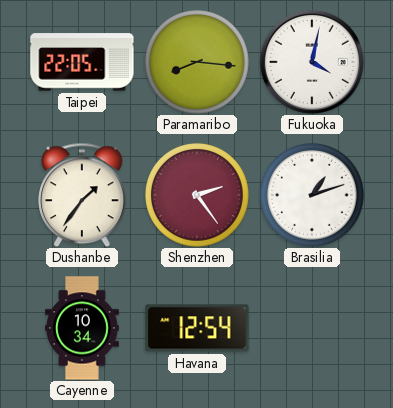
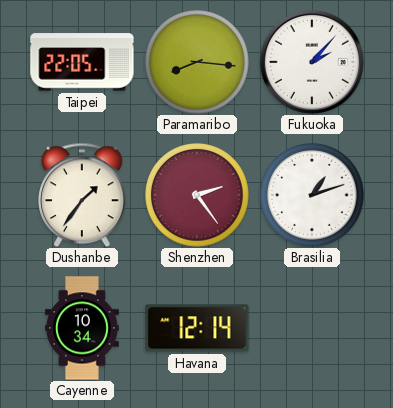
Fukuoka: 4:02 -> 2:07 (312, 62)
Havana: 12:54 -> 12:14 (197, 328)
